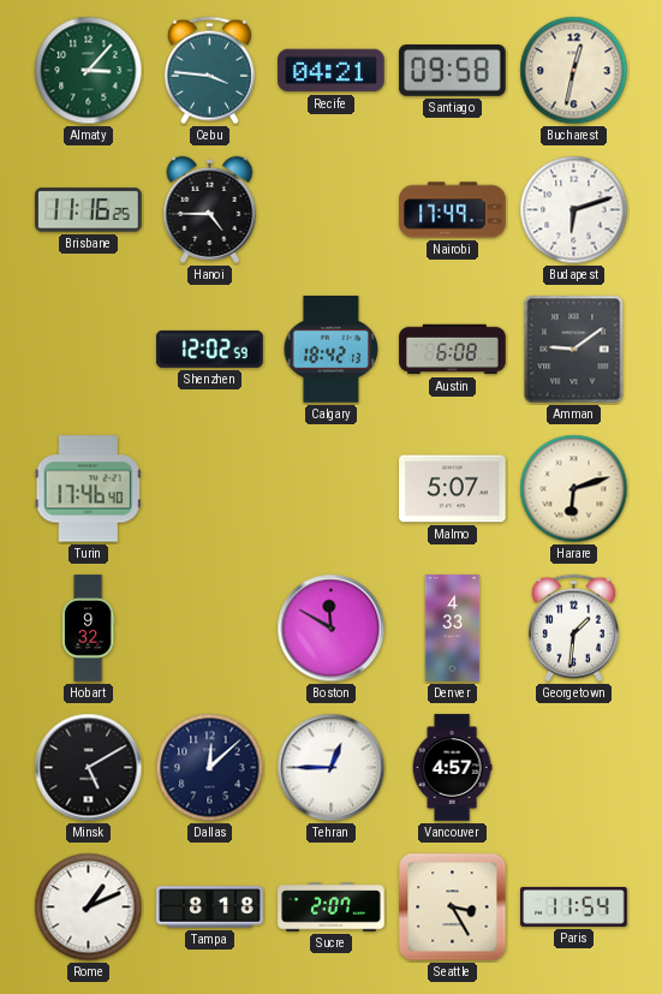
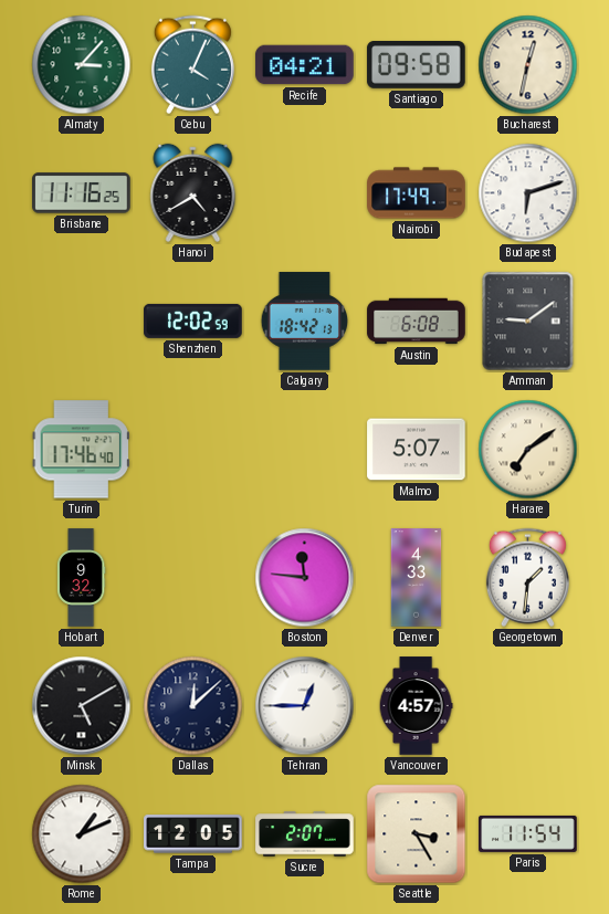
Cebu: 3:46 -> 4:04 (192, 65)
Hanoi: 4:45 -> 4:40 (193, 192)
Harare: 6:12 -> 7:09 (528, 450)
Boston: 11:50 -> 11:46 (305, 578)
Tampa: 8:18 -> 12:05 (193, 834)
